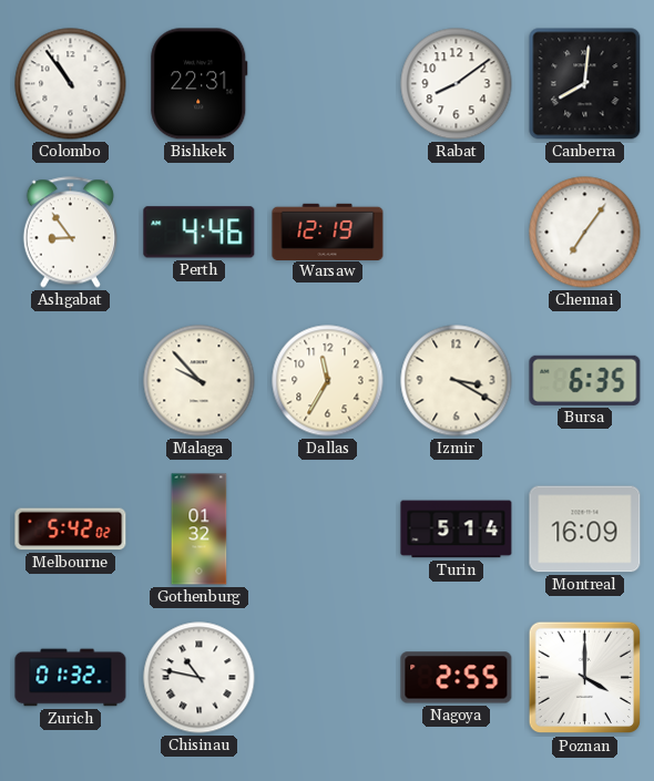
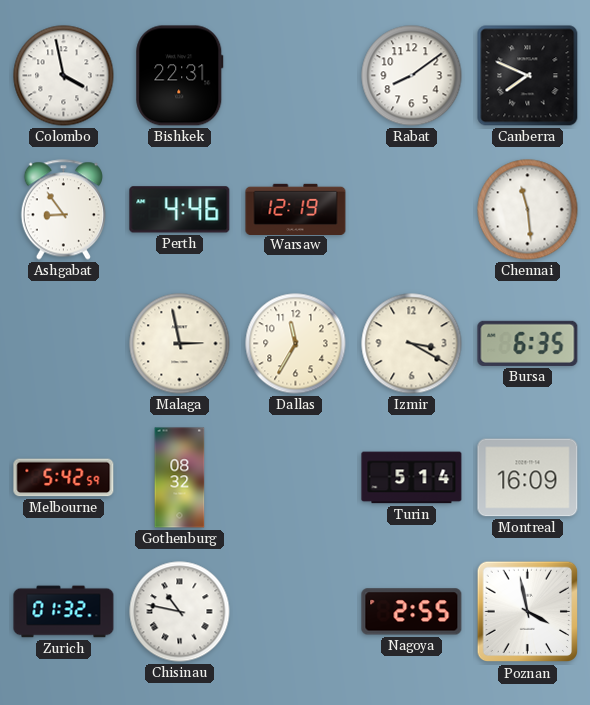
Colombo: 10:54 -> 3:58 (64, 76)
Canberra: 8:01 -> 7:49 (528, 76)
Chennai: 7:06 -> 11:29 (528, 210)
Malaga: 9:53 -> 2:58 (180, 344)
Melbourne: 5:42:02 -> 5:42:59 (64, 478)
Gothenburg: 01:32 -> 08:32 (180, 478)
Poznan: 4:00 -> 3:58 (528, 612)
